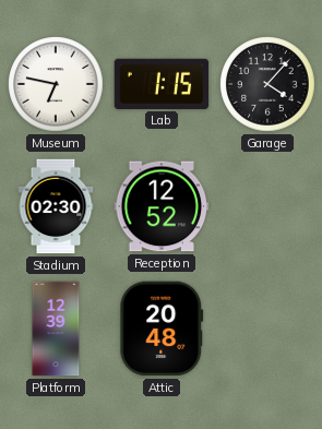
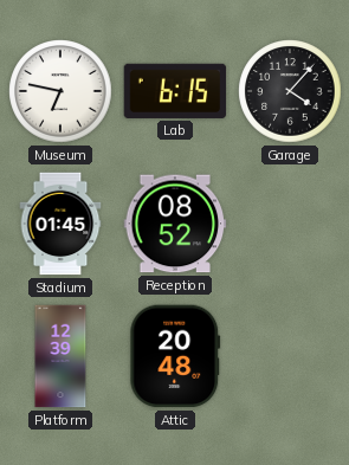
Lab: 1:15 -> 6:15 (175, 91)
Stadium: 02:30 -> 01:45 (60, 224)
Reception: 12:52 -> 08:52 (175, 224)
